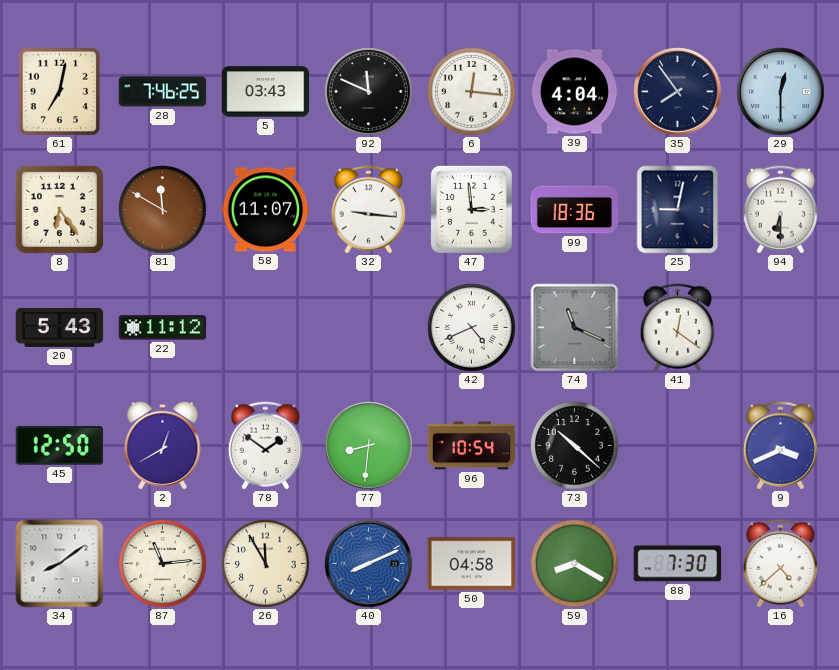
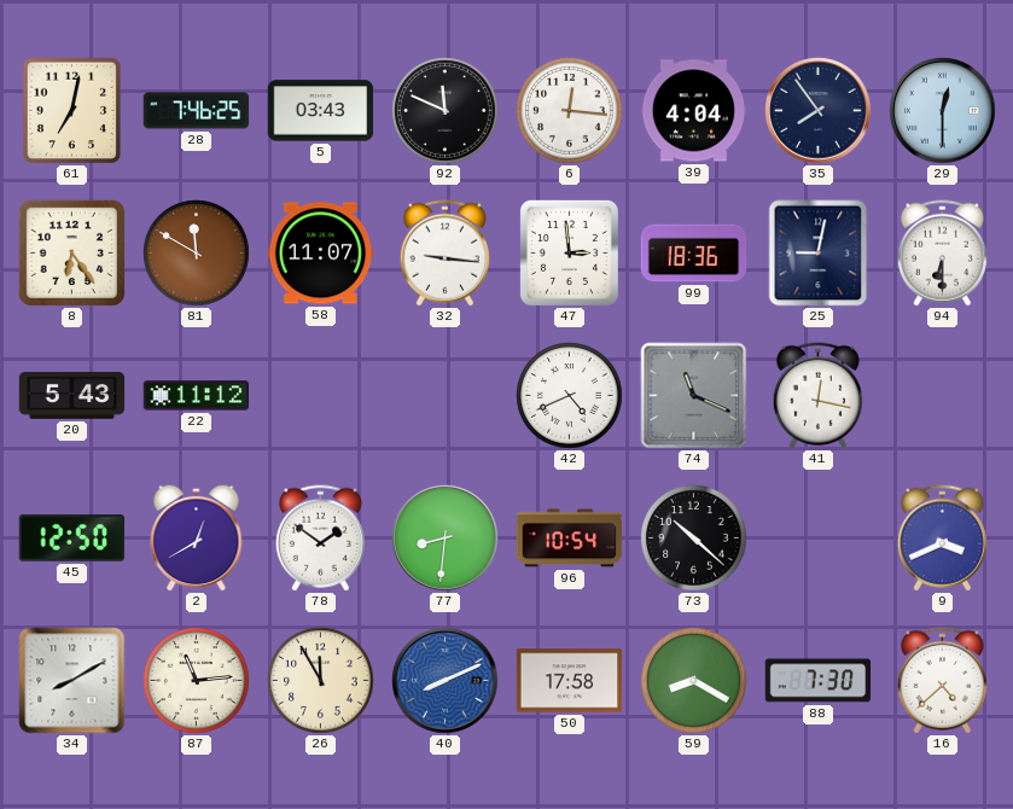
41: 12:21 -> 12:17 (817, 396)
34: 8:09 -> 8:10 (72, 681)
50: 04:58 -> 17:58 (570, 681)
